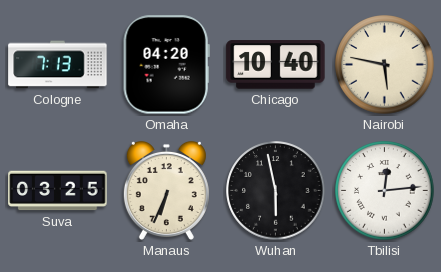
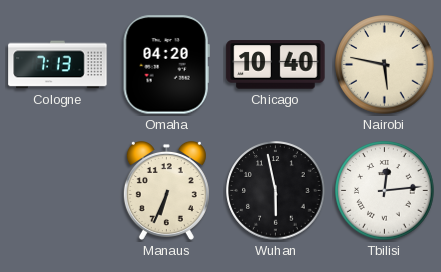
Suva: 03:25 -> none (58, 191)
